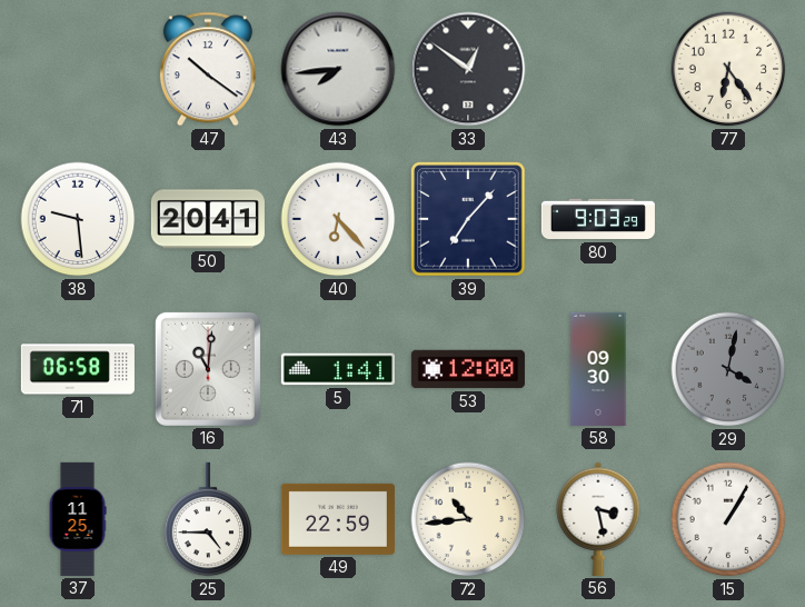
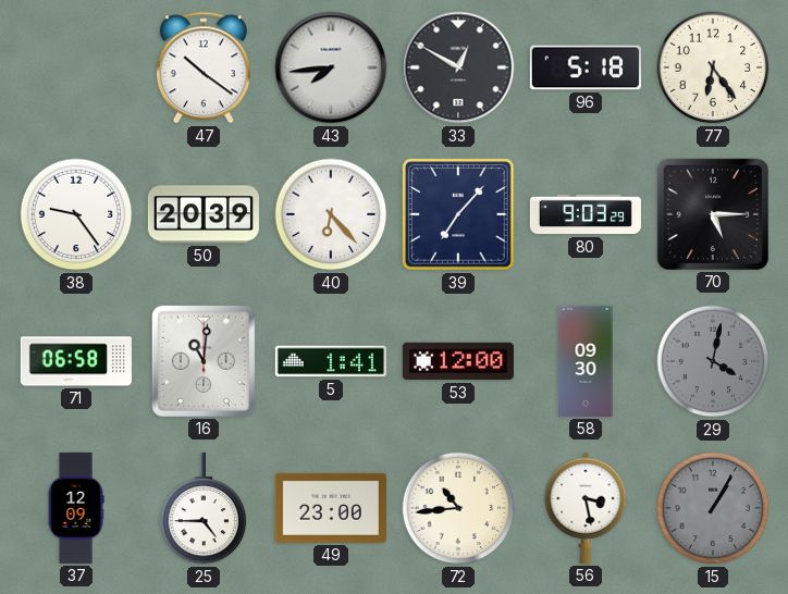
33: 12:51 -> 12:50 (458, 67)
96: none -> 5:18 (586, 67)
38: 9:29 -> 9:24 (76, 214)
50: 20:41 -> 20:39 (204, 214)
70: none -> 5:15 (713, 214)
37: 11:25 -> 12:09 (76, 508)
49: 22:59 -> 23:00 (331, 508)
15 dial: white -> grey (713, 508)
